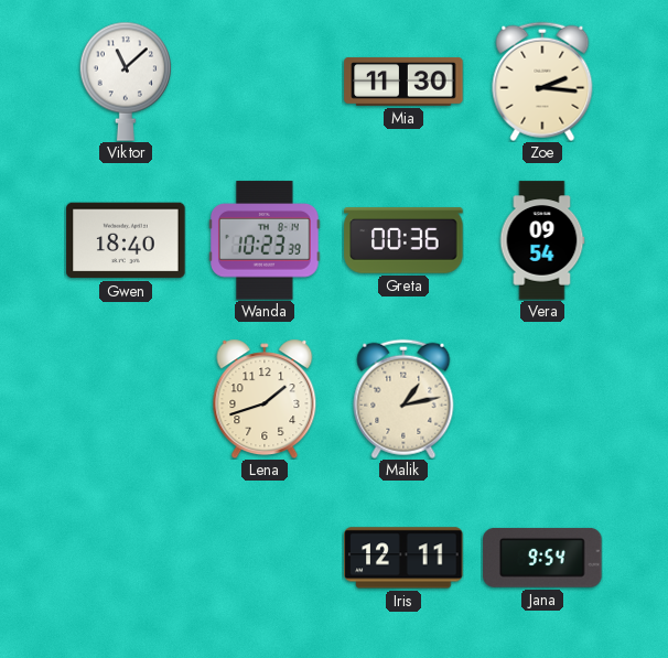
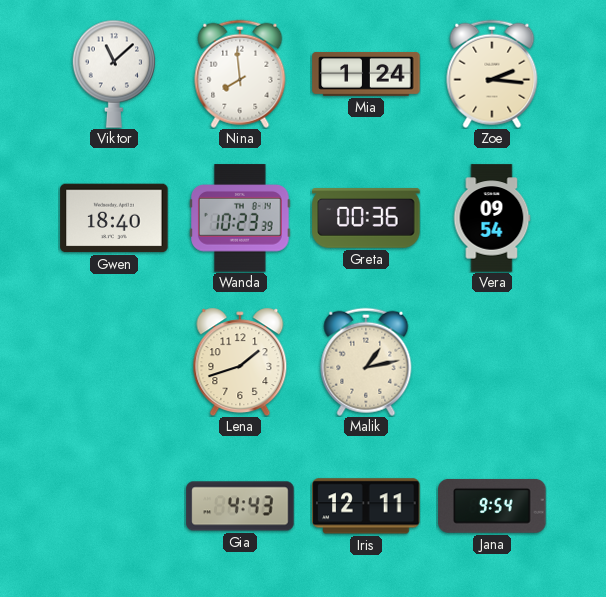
Nina: none -> 7:59 (240, 74)
Mia: 11:30 -> 1:24 (366, 74)
Gia: none -> 4:43 (240, 506)
